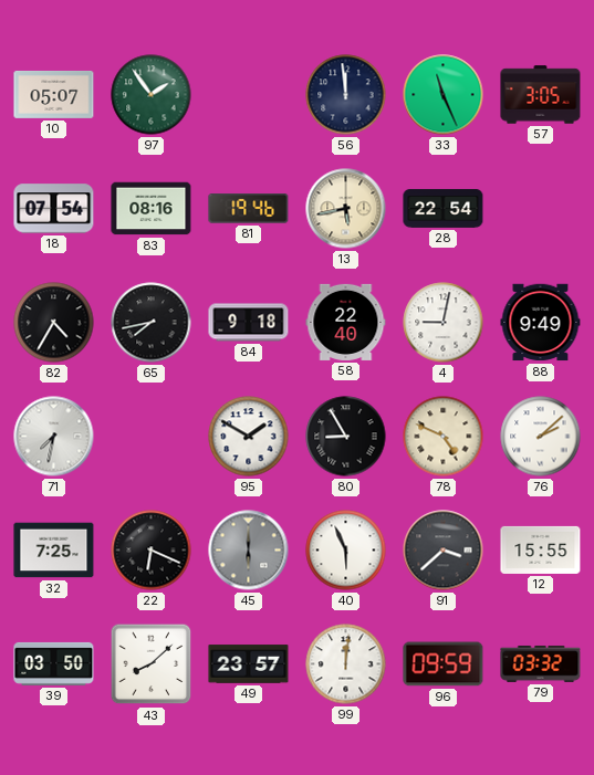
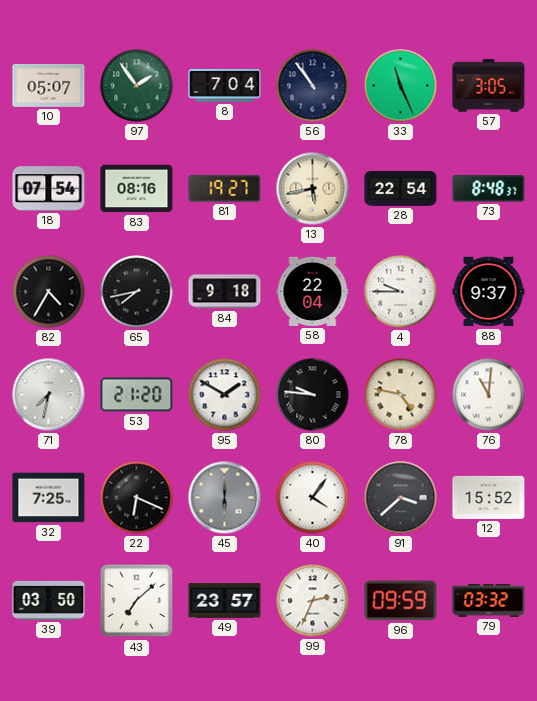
8: none -> 7:04 (225, 85)
56: 11:59 -> 10:54 (313, 86)
81: 19:46 -> 19:27 (225, 189)
73: none -> 8:48 (489, 189)
58: 22:40 -> 22:04 (313, 291)
4: 9:02 -> 9:45 (401, 292)
88: 9:49 -> 9:37 (489, 292)
53: none -> 21:20 (137, 395)
80: 8:55 -> 9:46 (313, 395)
78: 4:49 -> 4:47 (401, 395)
76: 2:08 -> 11:01 (489, 395)
40: 5:56 -> 4:06 (313, 498)
12: 15:55 -> 15:52 (489, 497)
43: 8:08 -> 7:08 (137, 601)
99: 12:01 -> 2:34 (313, 601)
